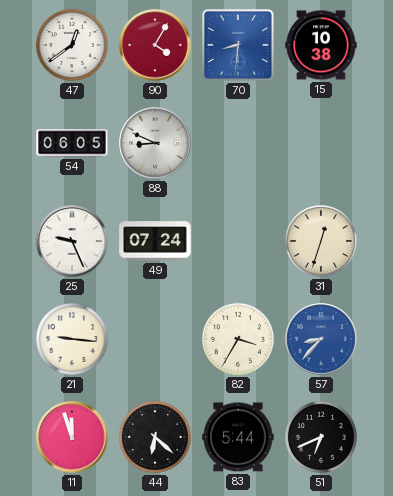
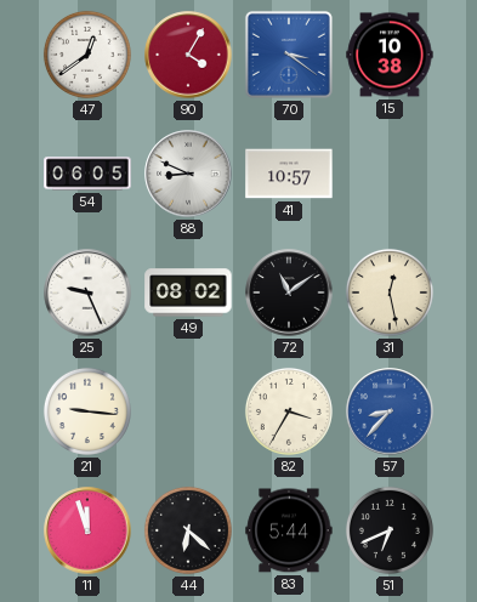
70: 8:31 -> 3:21 (289, 55)
41: none -> 10:57 (289, 174)
49: 07:24 -> 08:02 (188, 293)
72: none -> 11:09 (289, 293)
31: 12:33 -> 12:28 (390, 293)
